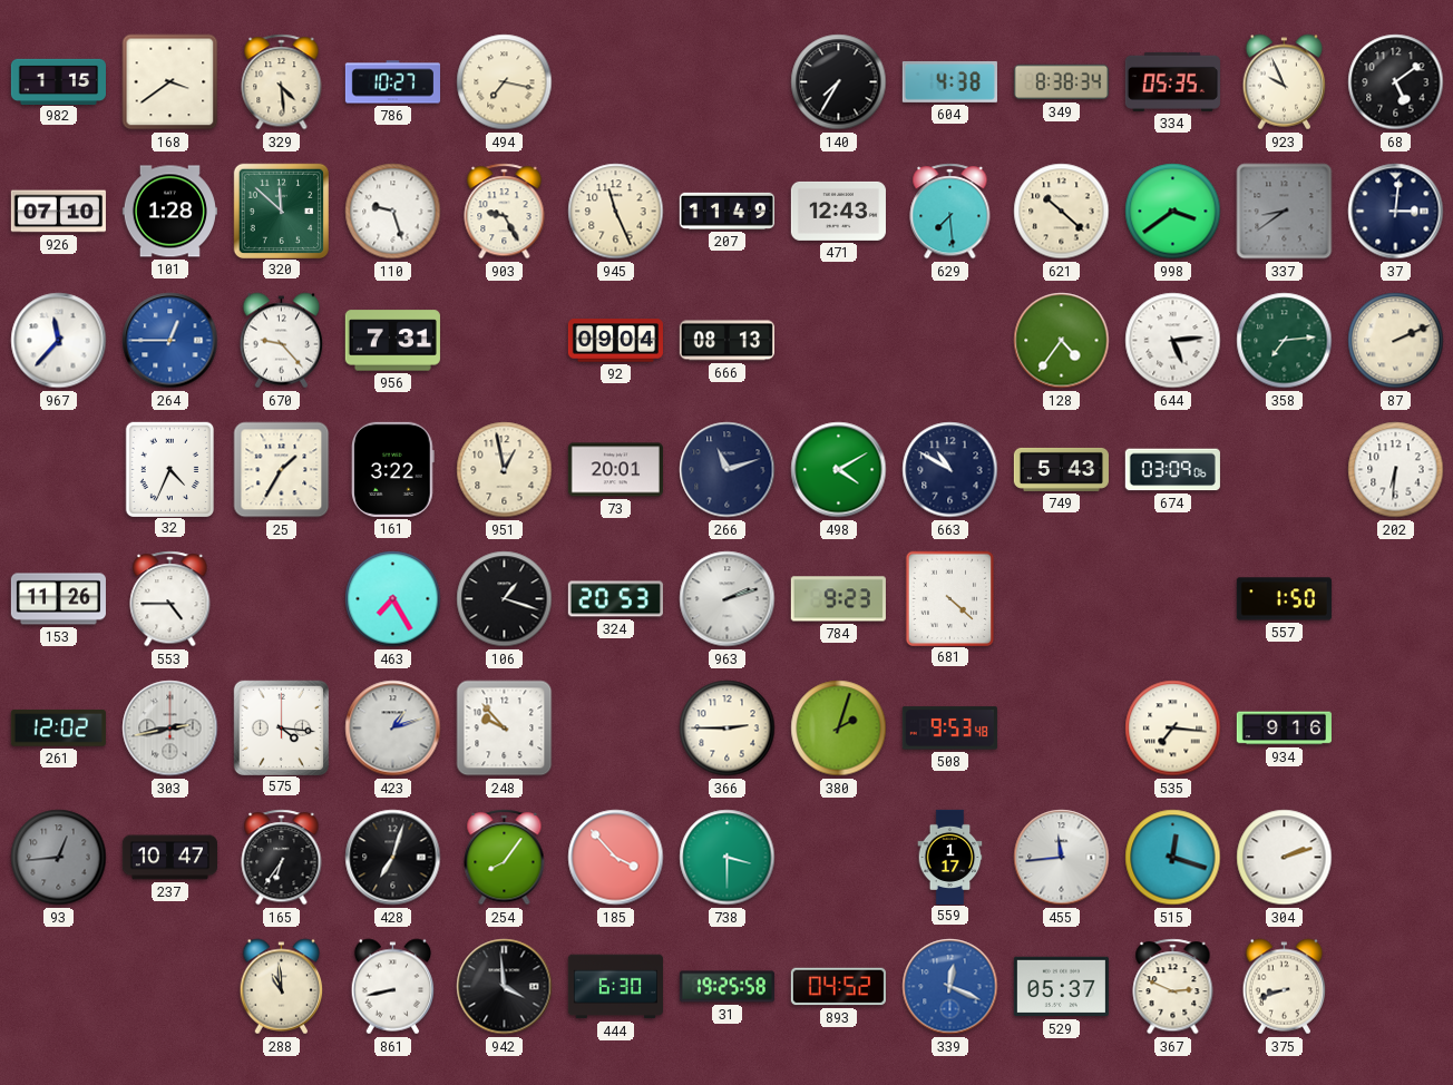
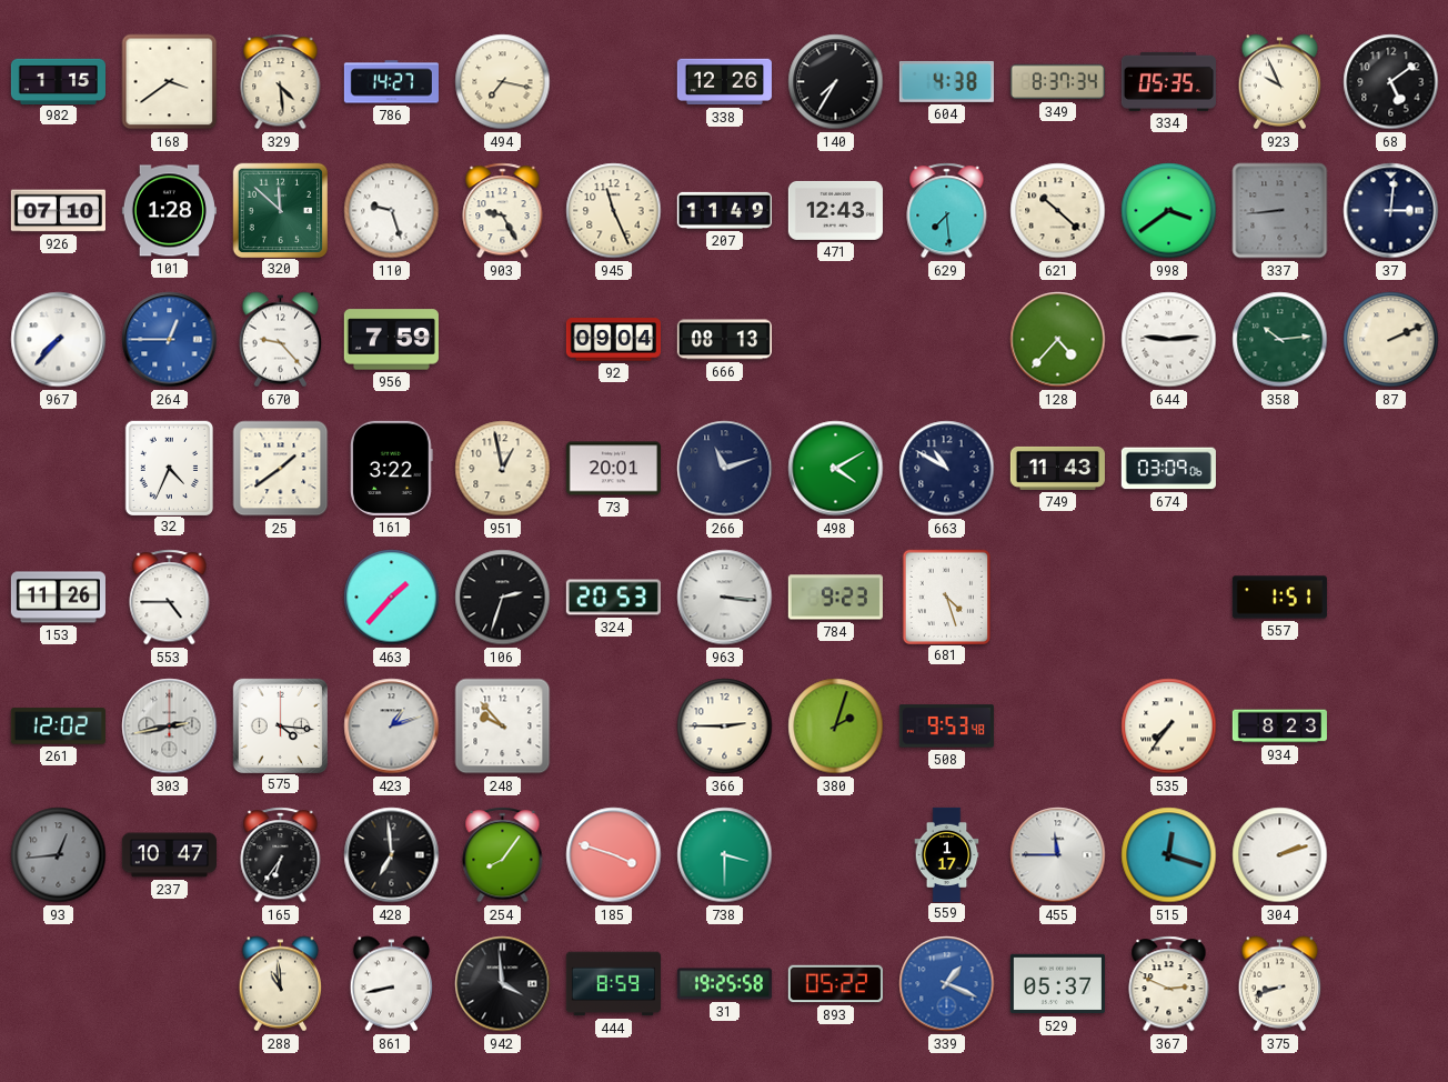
786: 10:27 -> 14:27 (391, 82)
338: none -> 12:26 (724, 82)
349: 8:38 -> 8:37 (1057, 82)
337: 8:39 -> 8:44 (1280, 211)
967: 11:37 -> 7:37 (59, 340)
956: 7:31 -> 7:59 (391, 340)
128: 4:36 -> 4:37 (1058, 340)
644: 5:14 -> 9:14 (1169, 340)
358: 7:14 -> 10:14 (1280, 340)
25: 1:35 -> 1:39 (281, 469)
749: 5:43 -> 11:43 (1057, 468)
202: 6:31 -> none (1396, 470)
463: 7:25 -> 1:37 (392, 598)
106: 1:18 -> 2:33 (503, 598)
963: 2:12 -> 3:16 (725, 598)
681: 4:22 -> 4:27 (946, 597)
557: 1:50 -> 1:51 (1279, 598)
535: 7:16 -> 7:36 (1169, 727)
934: 9:16 -> 8:23 (1279, 727)
428: 7:03 -> 6:59 (392, 855)
185: 3:53 -> 3:48 (614, 855)
455: 11:44 -> 11:45 (1058, 855)
444: 6:30 -> 8:59 (613, 984)
893: 04:52 -> 05:22 (835, 984)
339: 12:19 -> 1:19 (947, 984)
